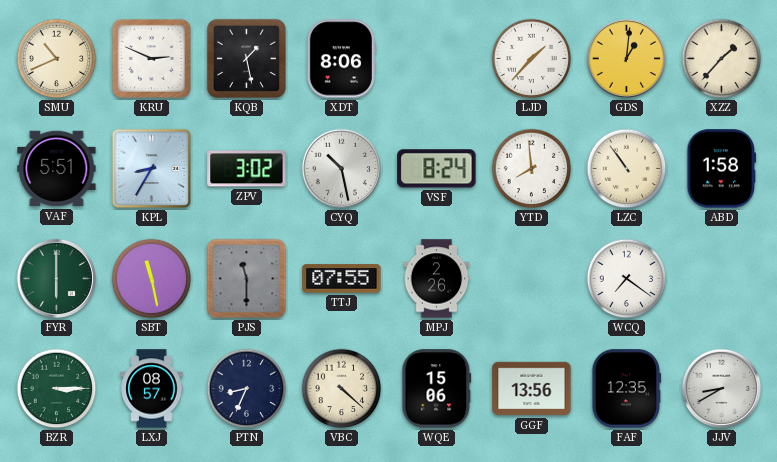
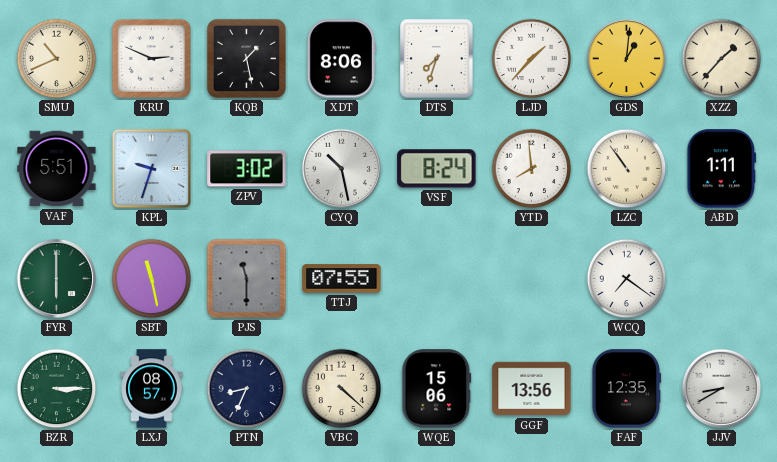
DTS: none -> 7:33 (437, 59)
KPL: 8:35 -> 9:33 (152, 169)
ABD: 1:58 -> 1:11 (722, 169)
MPJ: 2:26 -> none (437, 279)
